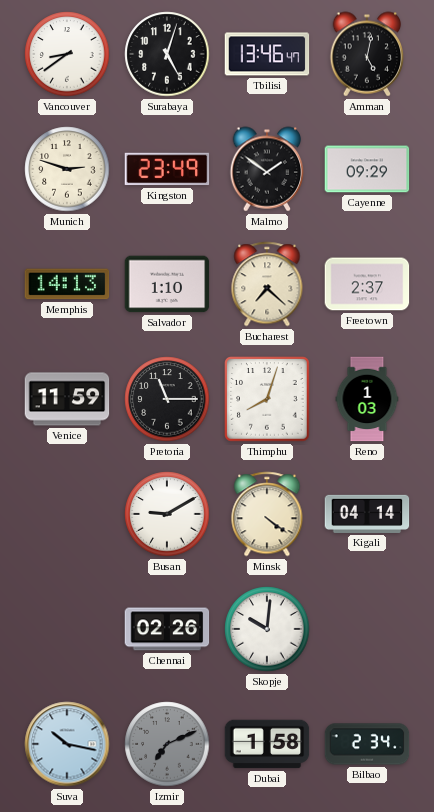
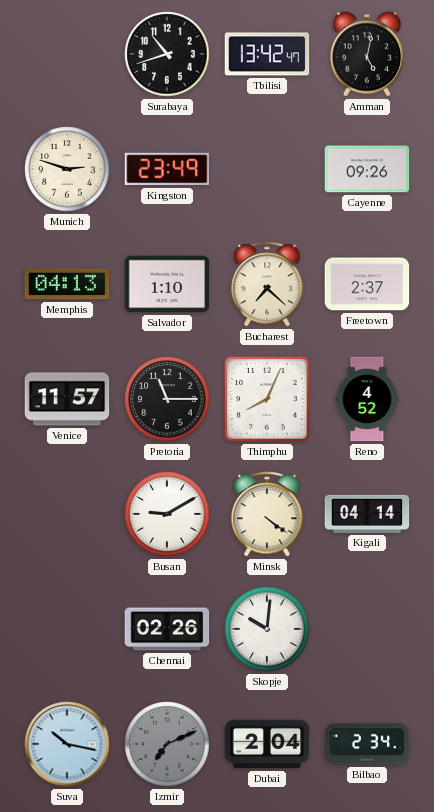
Vancouver: 8:39 -> none (67, 54)
Surabaya: 5:03 -> 10:42 (167, 54)
Tbilisi: 13:46 -> 13:42 (267, 54)
Malmo: 1:51 -> none (267, 169)
Cayenne: 09:29 -> 09:26 (367, 169)
Memphis: 14:13 -> 04:13 (67, 284)
Venice: 11:59 -> 11:57 (67, 399)
Thimphu: 8:03 -> 8:04 (267, 399)
Reno: 1:03 -> 4:52 (367, 399)
Dubai: 1:58 -> 2:04 (267, 744)
